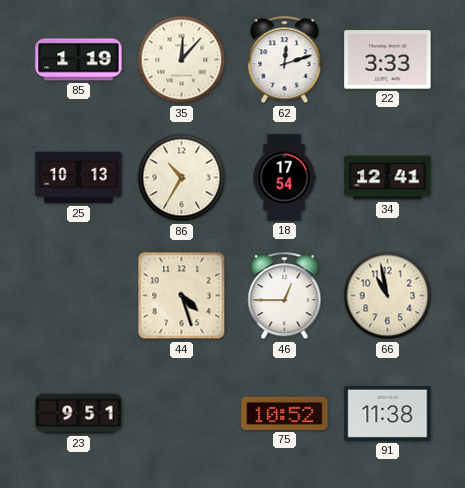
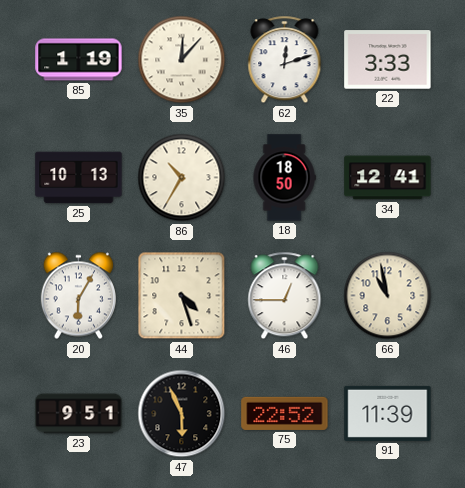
18: 17:54 -> 18:50 (284, 178)
20: none -> 6:05 (78, 296)
47: none -> 5:56 (182, 414)
75: 10:52 -> 22:52 (285, 413)
91: 11:38 -> 11:39 (388, 413)
